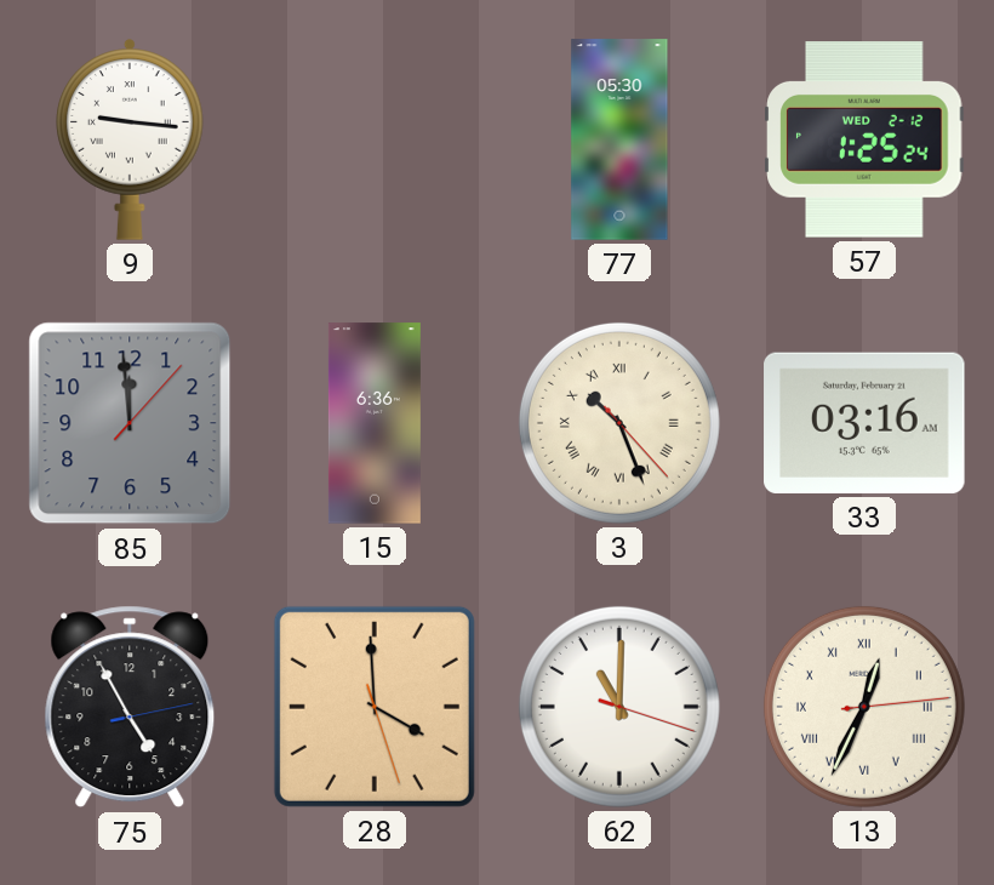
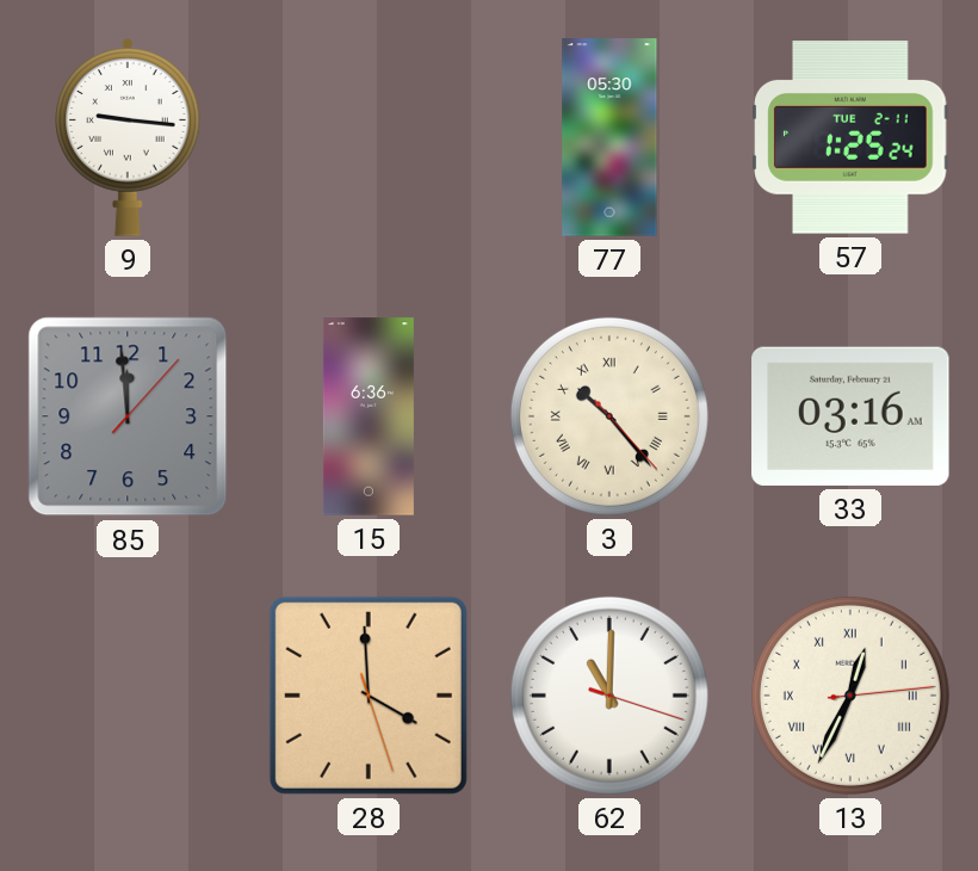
57 date: WED 2-12 -> TUE 2-11 (850, 137)
3: 10:26 -> 10:23 (609, 416)
75: 4:55 -> none (130, 707)
